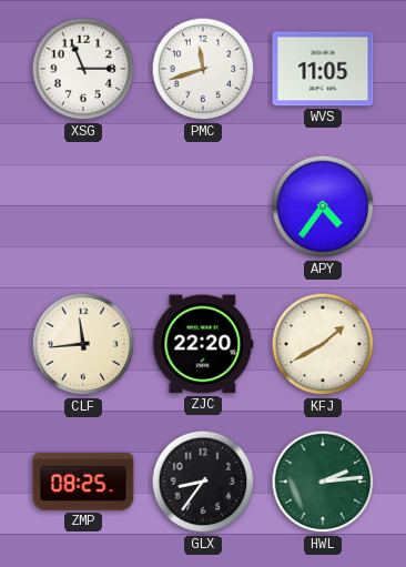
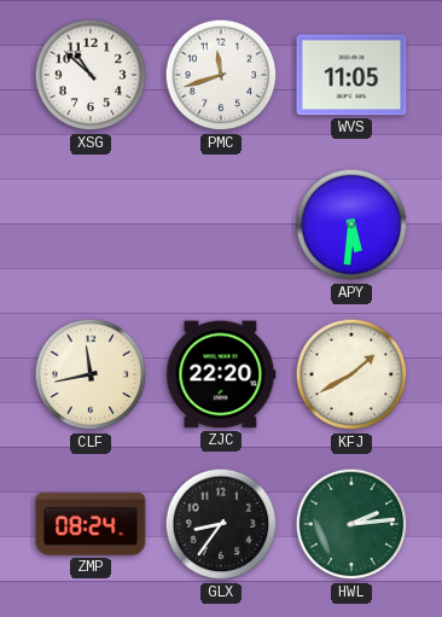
XSG: 11:15 -> 10:52 (91, 75)
APY: 4:36 -> 5:31 (351, 225)
CLF: 11:44 -> 11:43 (91, 374)
ZMP: 08:25 -> 08:24 (91, 524)
